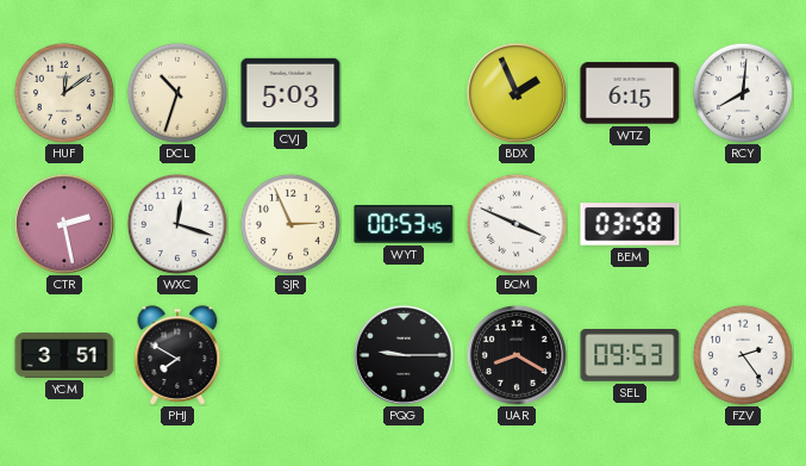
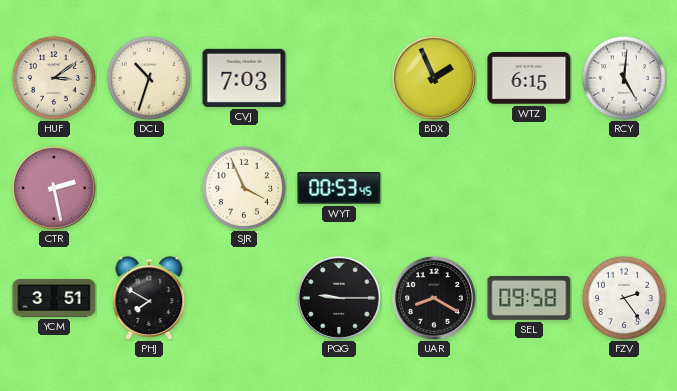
HUF: 12:09 -> 3:09 (54, 78)
CVJ: 5:03 -> 7:03 (244, 78)
RCY: 8:01 -> 5:01 (624, 78)
WXC: 12:18 -> none (177, 224)
SJR: 2:56 -> 3:56 (244, 188)
BCM: 3:49 -> none (517, 224)
BEM: 03:58 -> none (630, 224)
SEL: 09:53 -> 09:58 (529, 299)
